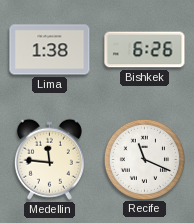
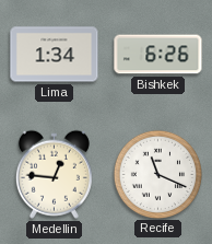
Lima: 1:38 -> 1:34 (55, 55)
Medellin: 11:46 -> 12:46 (54, 174)
